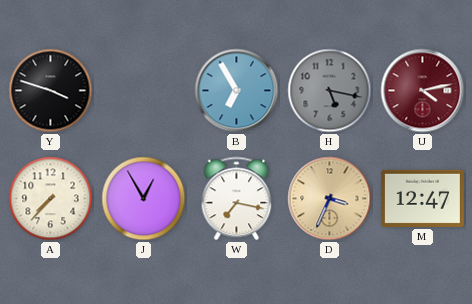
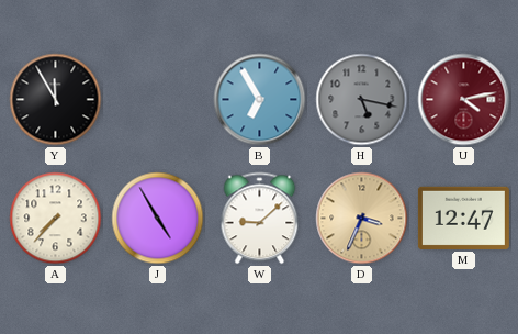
Y: 3:48 -> 11:55 (56, 100)
J: 12:55 -> 4:55 (158, 219)
W: 7:17 -> 9:08 (260, 219)
